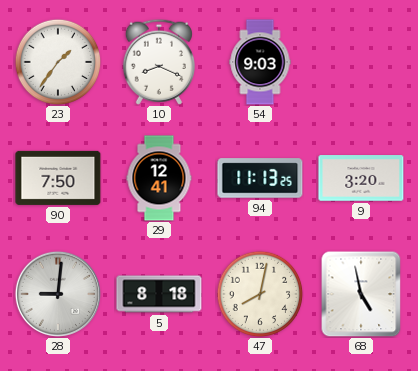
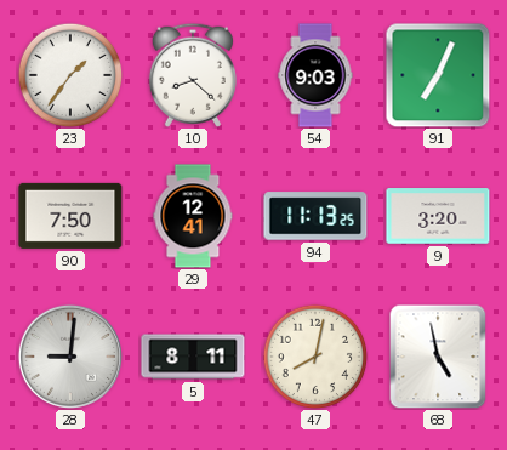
10: 8:19 -> 8:22 (193, 75)
91: none -> 7:04 (438, 75)
5: 8:18 -> 8:11 (193, 357)
